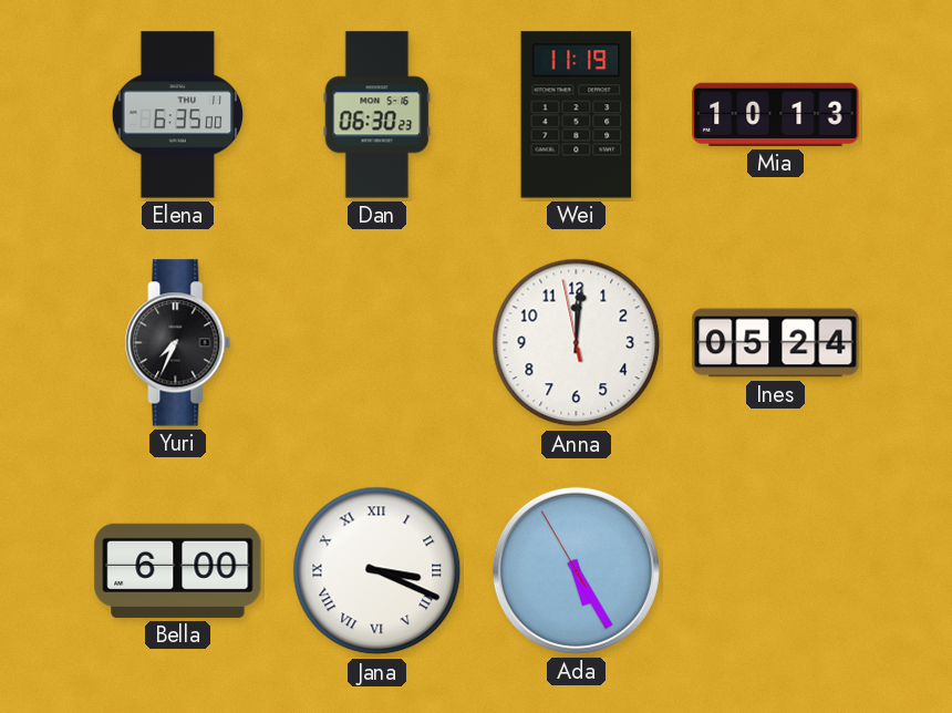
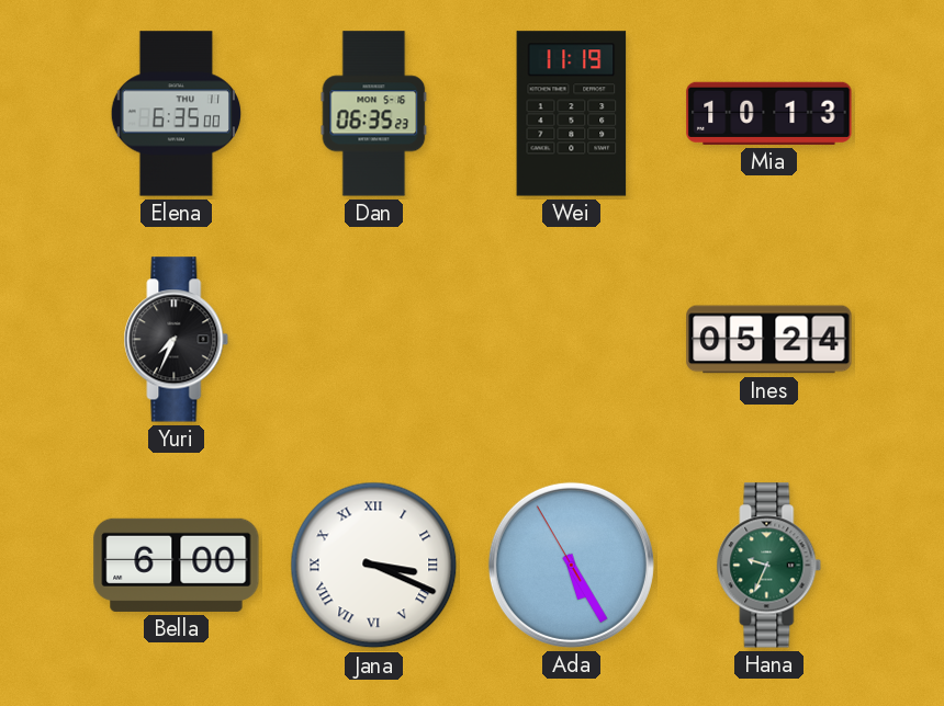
Dan: 06:30 -> 06:35 (374, 114)
Anna: 12:00 -> none (577, 343)
Hana: none -> 9:34 (769, 566)
